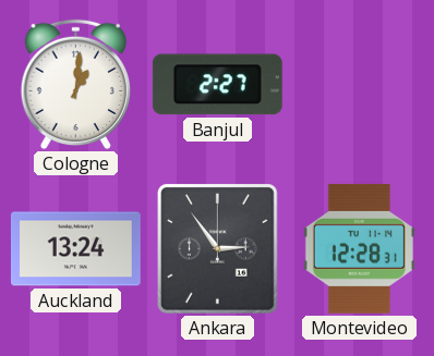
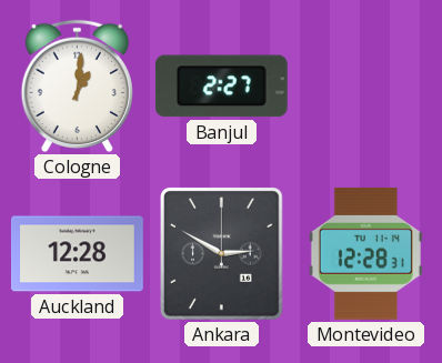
Auckland: 13:24 -> 12:28 (77, 254)
Ankara: 2:54 -> 2:50 (222, 254)
